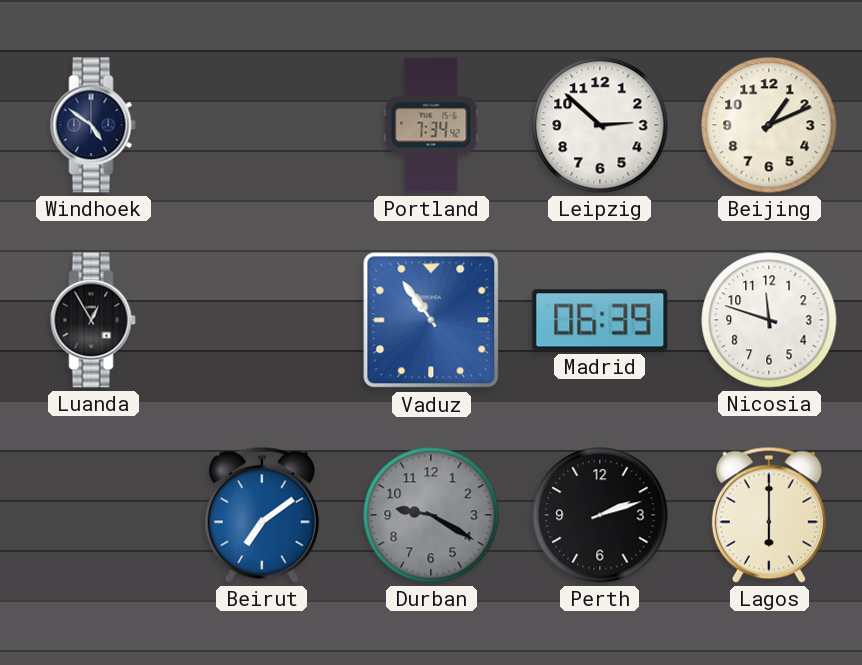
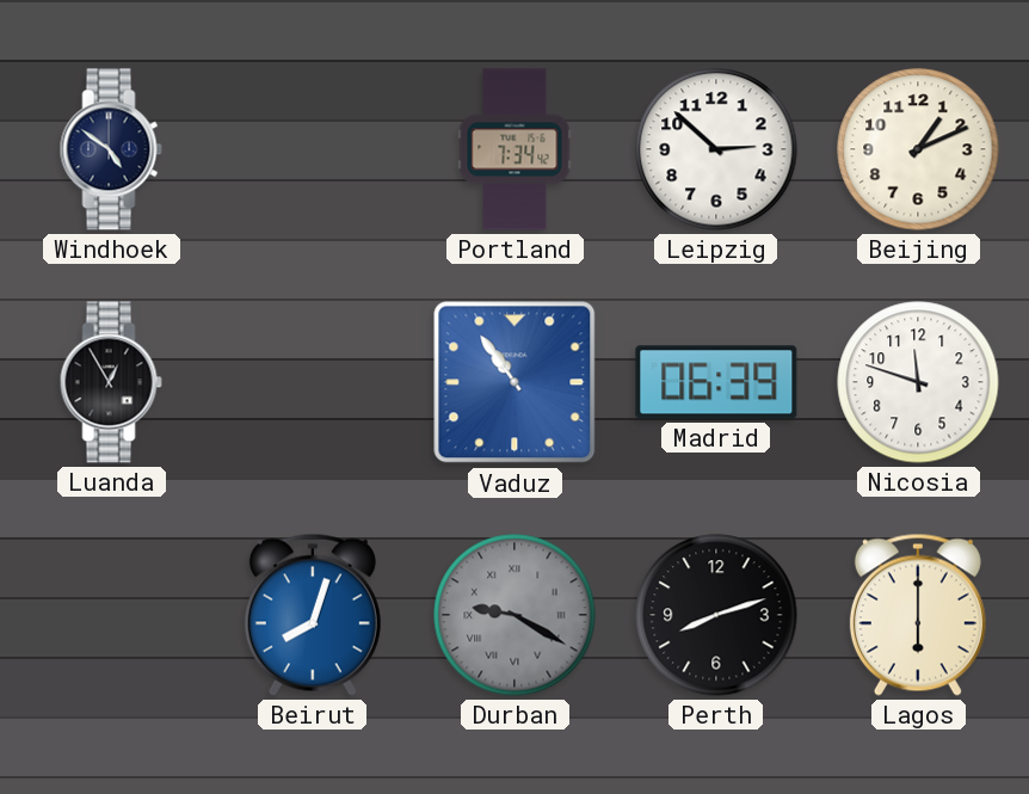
Beirut: 7:09 -> 8:03 (313, 615)
Durban numerals: Arabic -> Roman (514, 615)
Perth: 2:12 -> 8:12 (716, 615)
